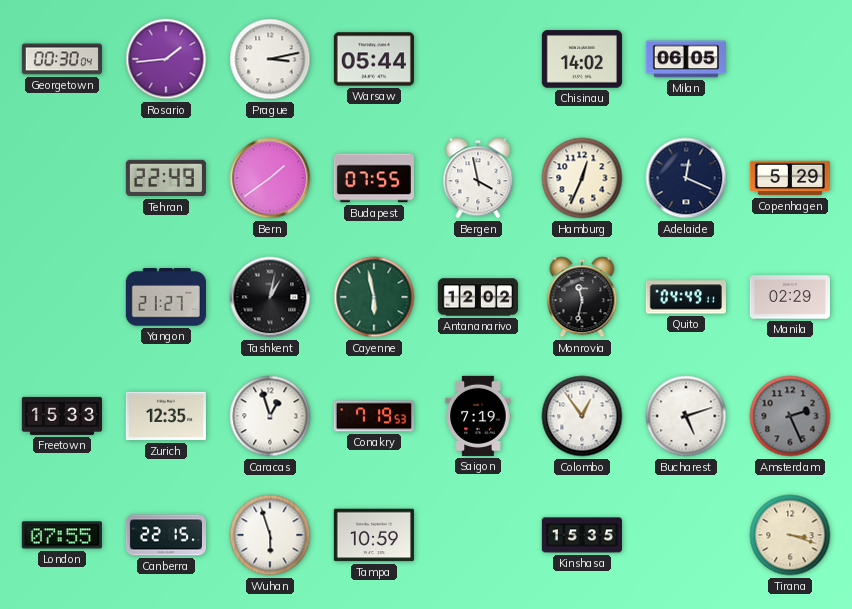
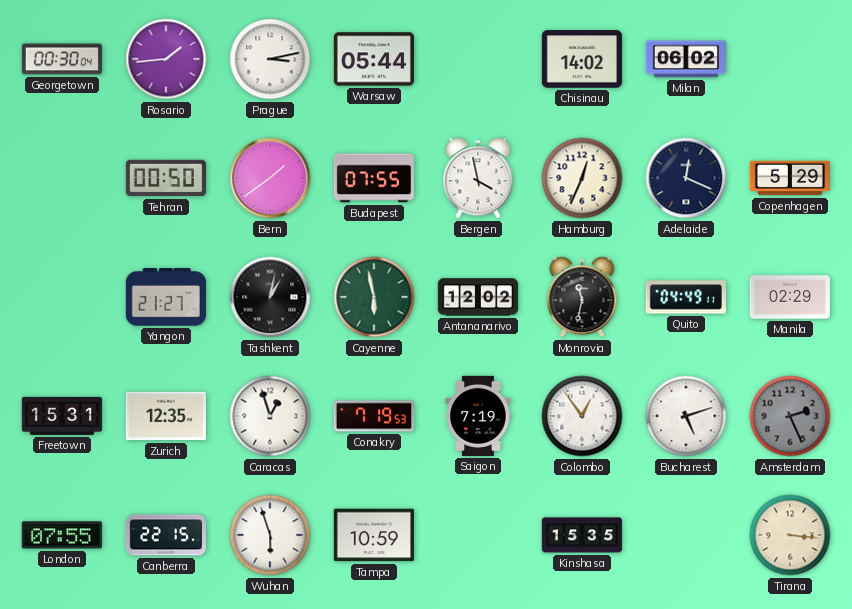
Milan: 06:05 -> 06:02 (686, 59)
Tehran: 22:49 -> 00:50 (166, 178)
Freetown: 15:33 -> 15:31 (62, 416)
Tirana: 3:18 -> 3:16 (790, 535)
